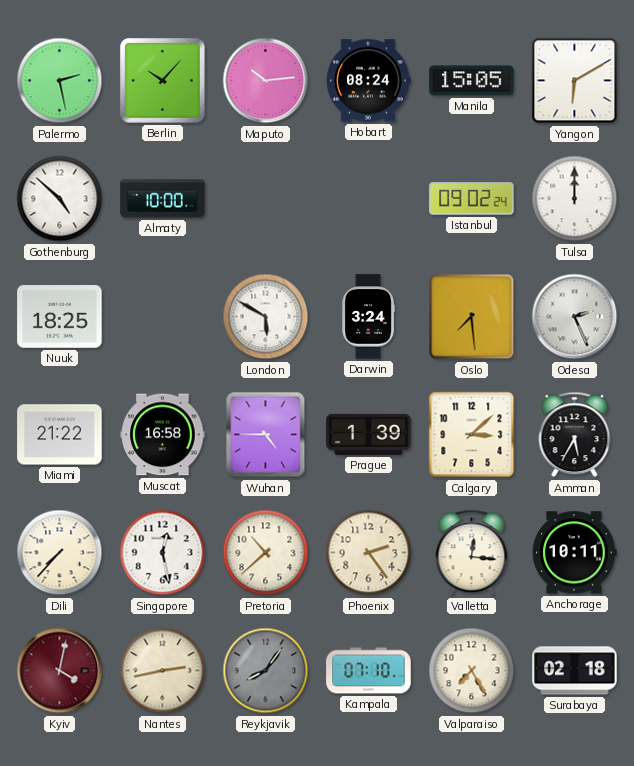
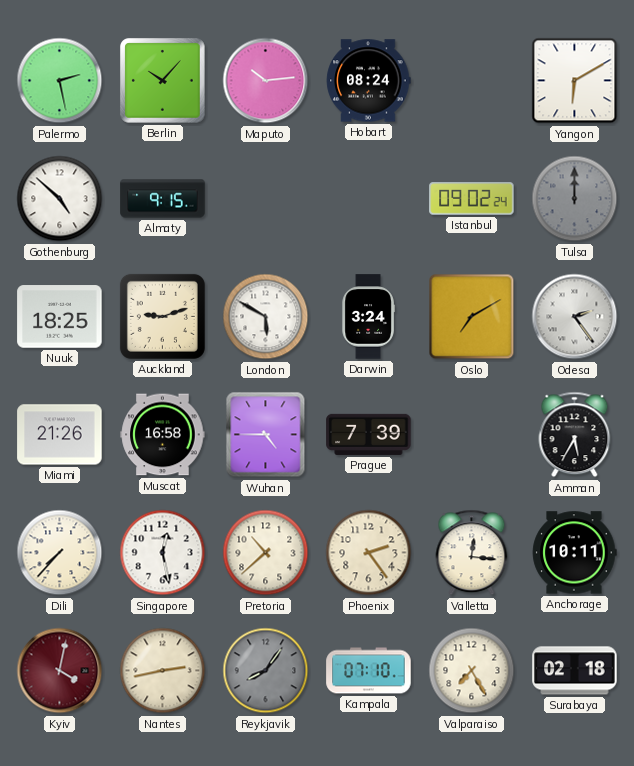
Manila: 15:05 -> none (472, 81)
Almaty: 10:00 -> 9:15 (163, 199)
Tulsa dial: white -> grey (575, 199)
Auckland: none -> 9:12 (162, 316)
Oslo: 7:29 -> 7:10 (472, 317)
Odesa: 2:26 -> 2:24 (575, 317)
Miami: 21:22 -> 21:26 (60, 435)
Prague: 1:39 -> 7:39 (369, 434)
Calgary: 3:08 -> none (472, 435)
